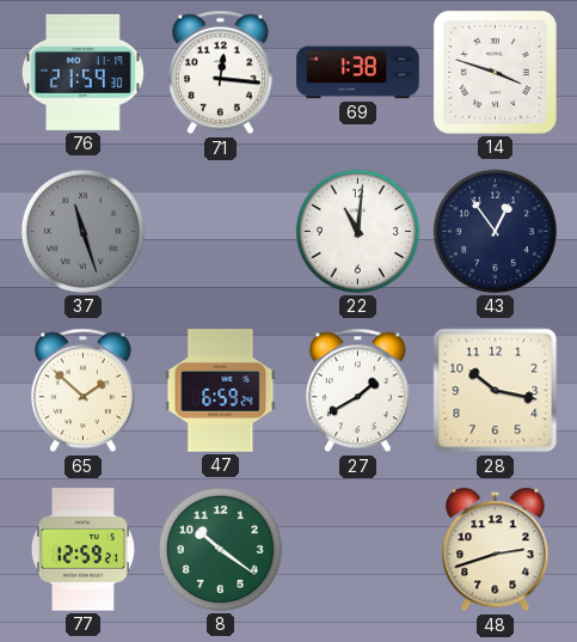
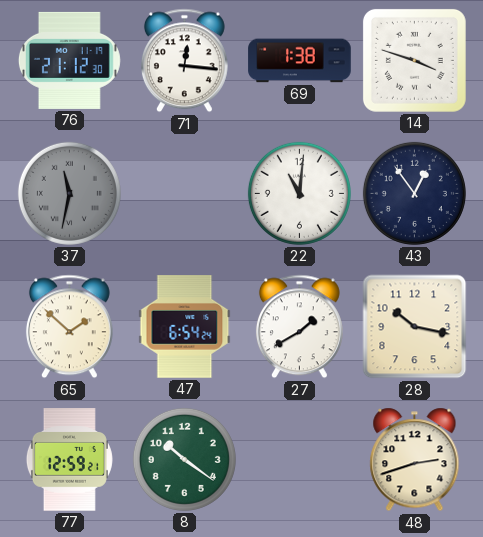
76: 21:59 -> 21:12 (69, 60)
37: 11:27 -> 11:32 (69, 193)
47: 6:59 -> 6:54 (185, 327)
